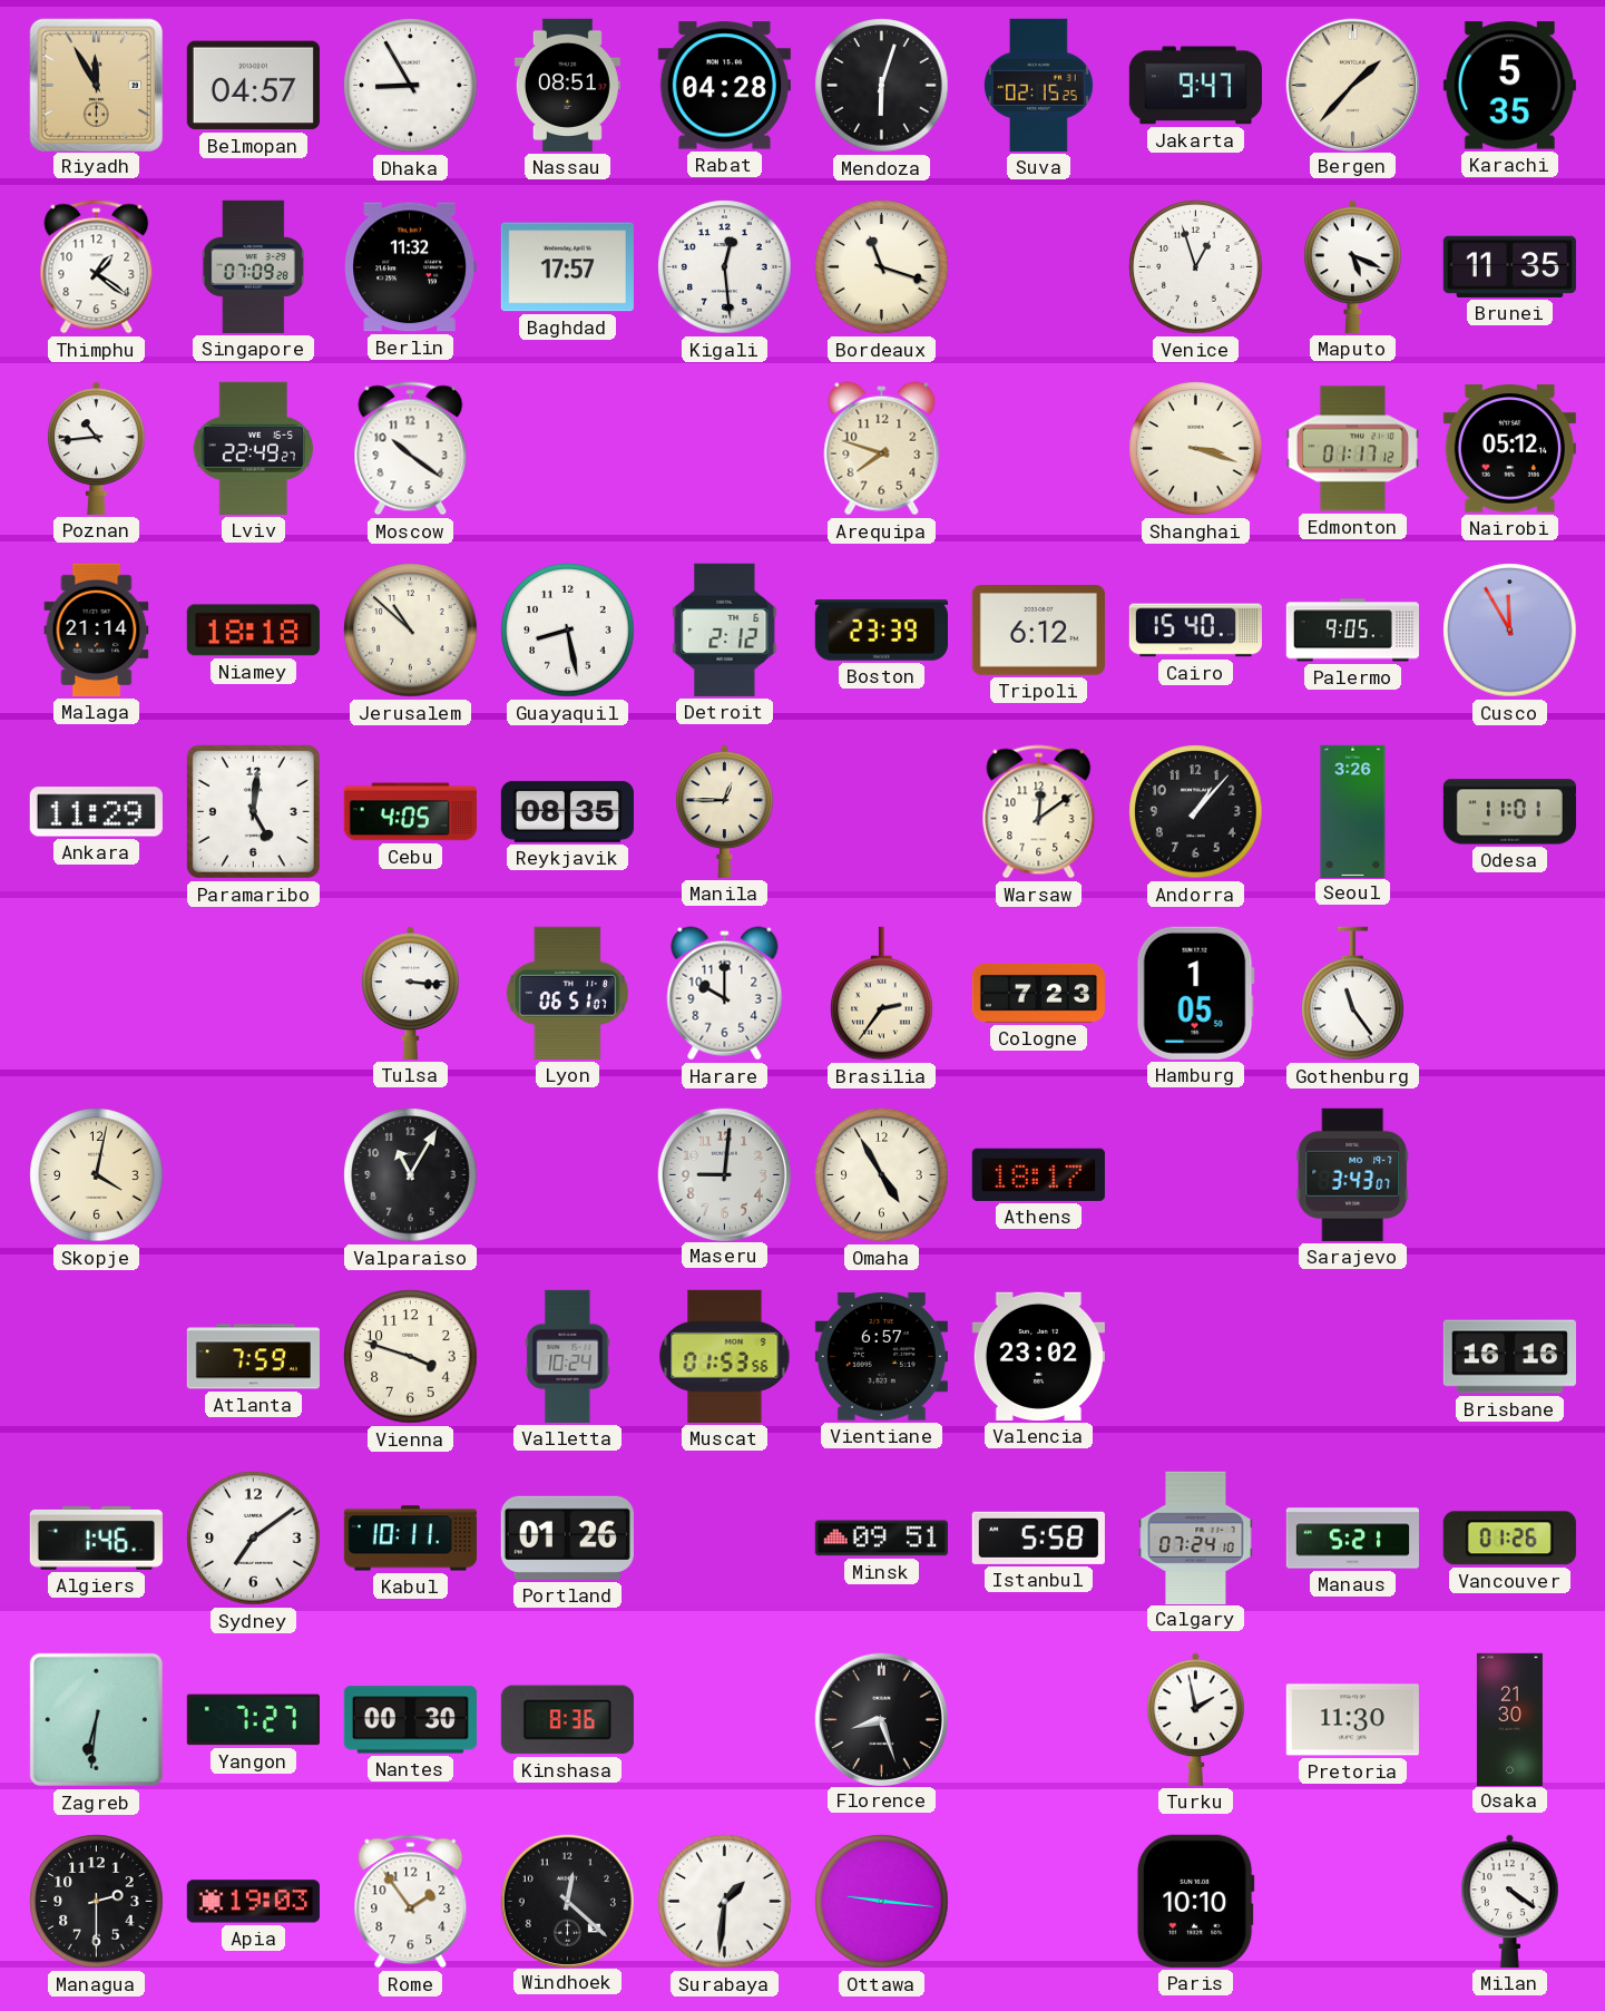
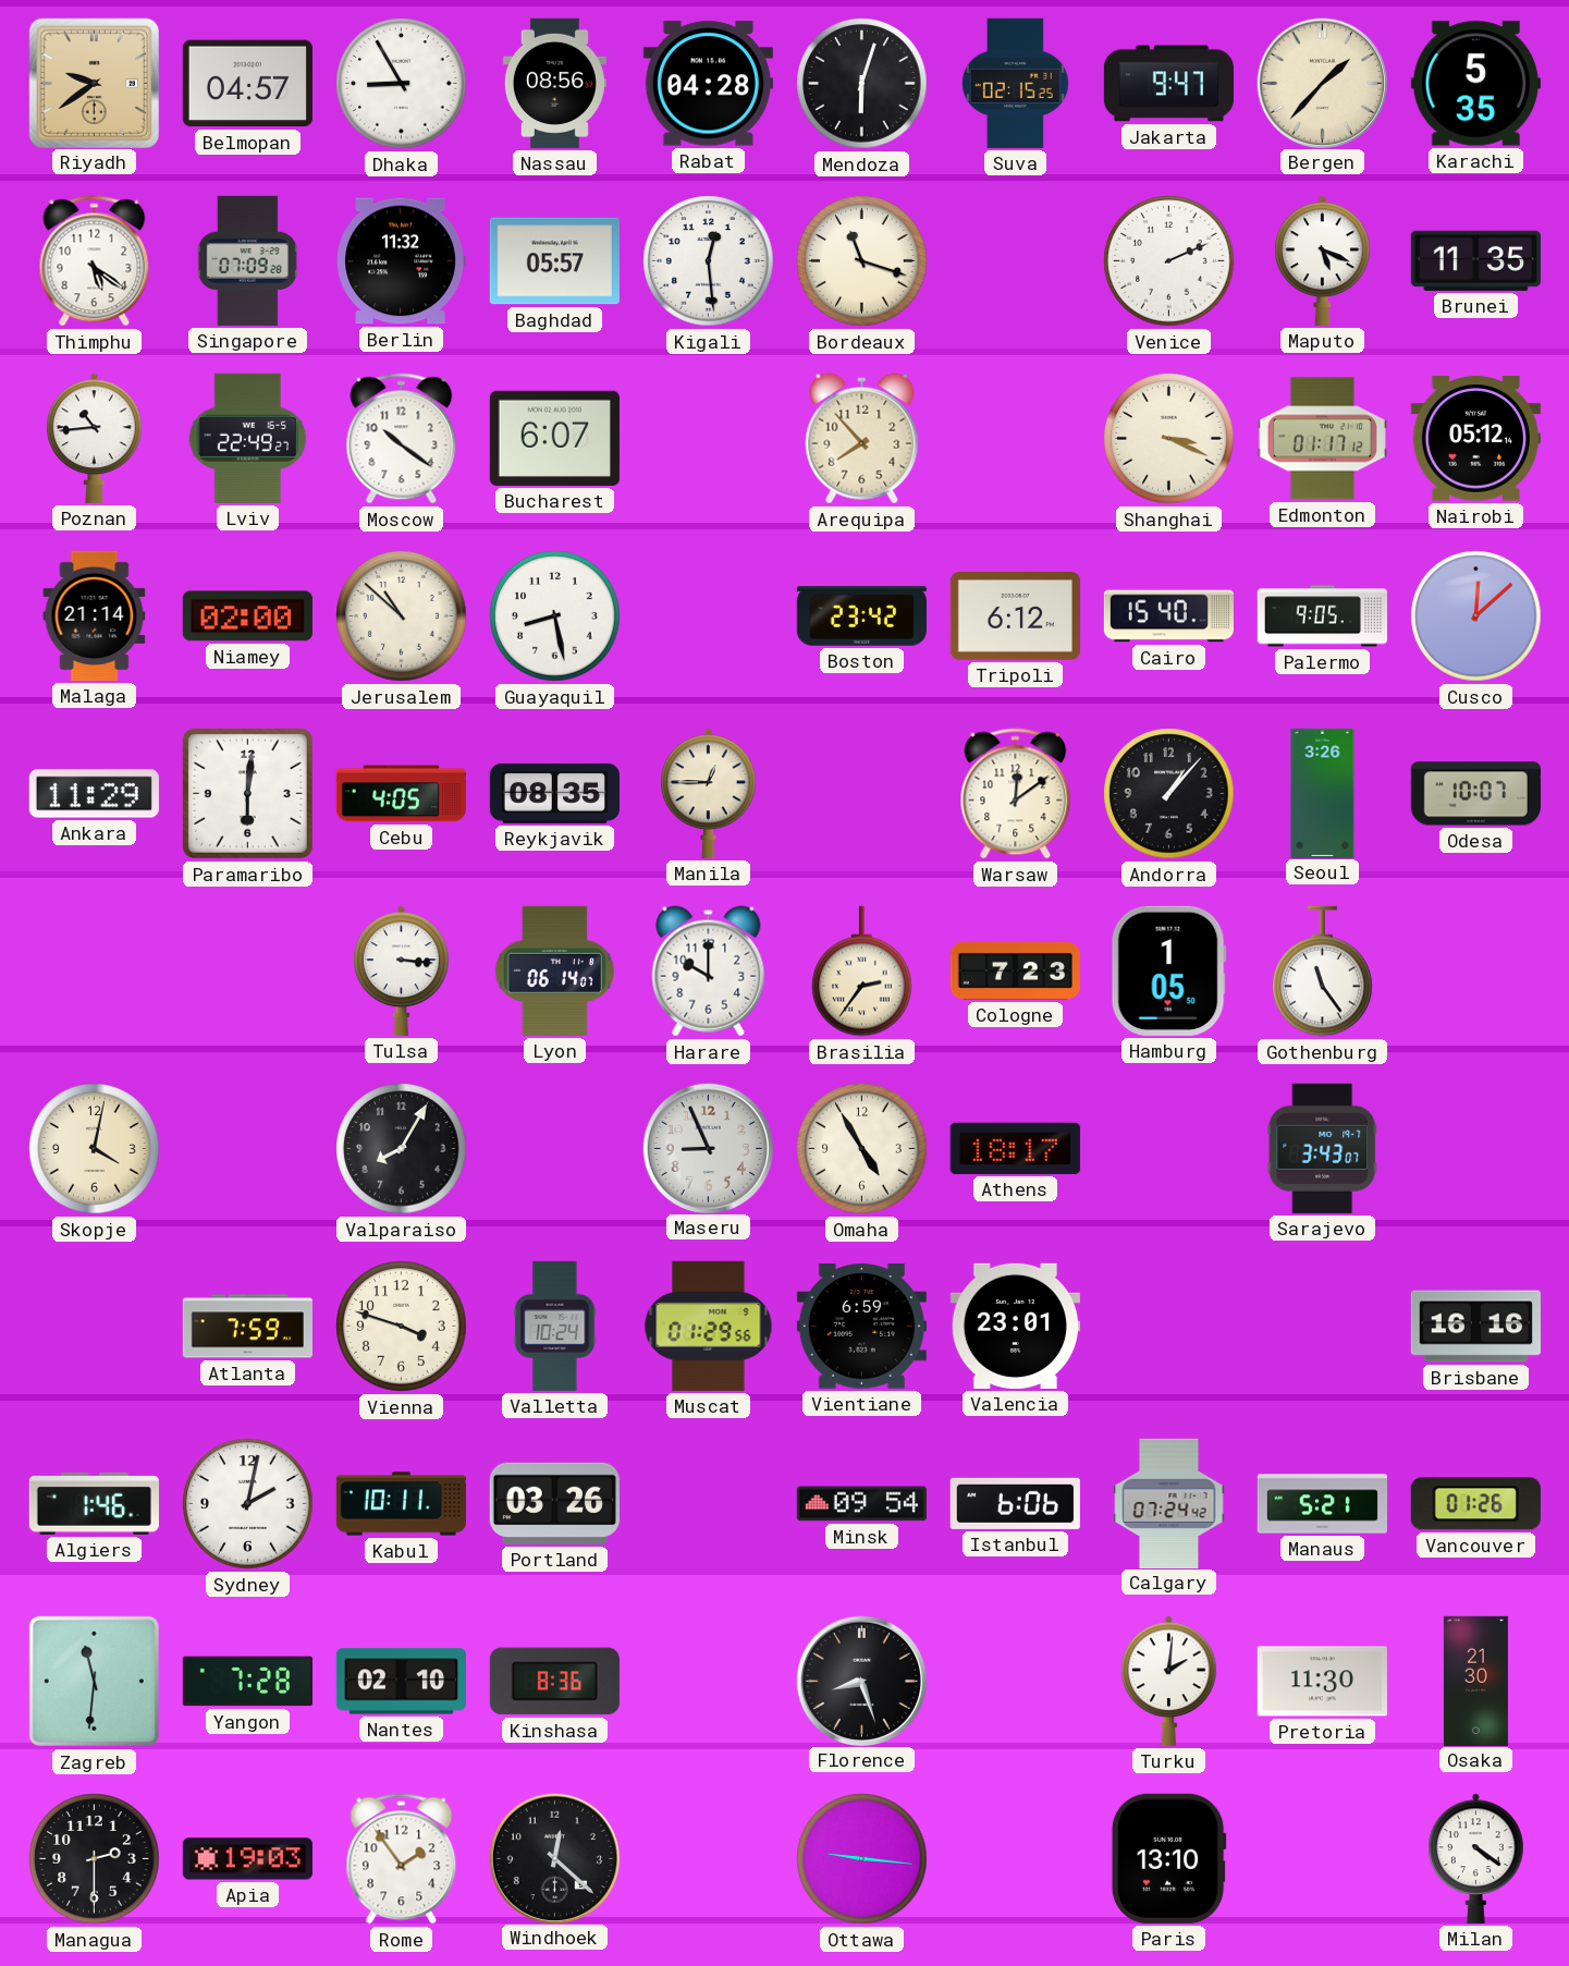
Riyadh: 11:55 -> 9:39 (94, 83)
Nassau: 08:51 -> 08:56 (554, 83)
Thimphu: 1:21 -> 5:21 (95, 261)
Baghdad: 17:57 -> 05:57 (554, 261)
Venice: 12:57 -> 2:11 (1169, 261)
Bucharest: none -> 6:07 (554, 438)
Arequipa: 7:48 -> 7:53 (862, 439)
Shanghai: 3:18 -> 3:19 (1169, 439)
Niamey: 18:18 -> 02:00 (247, 616)
Detroit: 2:12 -> none (725, 629)
Boston: 23:39 -> 23:42 (861, 616)
Cusco: 11:55 -> 12:08 (1476, 616)
Paramaribo: 5:01 -> 6:01 (247, 793)
Odesa: 11:01 -> 10:07 (1475, 794)
Lyon: 06:51 -> 06:14 (554, 970)
Valparaiso: 11:05 -> 8:05 (402, 1149)
Maseru: 9:01 -> 8:56 (708, 1148)
Muscat: 01:53 -> 01:29 (709, 1326)
Vientiane: 6:57 -> 6:59 (861, 1327)
Valencia: 23:02 -> 23:01 (1015, 1326)
Sydney: 7:09 -> 2:02 (248, 1504)
Portland: 01:26 -> 03:26 (554, 1503)
Minsk: 09:51 -> 09:54 (861, 1504)
Istanbul: 5:58 -> 6:06 (1015, 1503)
Calgary: 07:24:10 -> 07:24:42 (1169, 1503)
Zagreb: 6:31 -> 11:31 (94, 1681)
Yangon: 7:27 -> 7:28 (247, 1682)
Nantes: 00:30 -> 02:10 (401, 1682)
Turku: 1:58 -> 2:01 (1169, 1681)
Surabaya: 1:31 -> none (725, 1902)
Paris: 10:10 -> 13:10 (1168, 1858)
